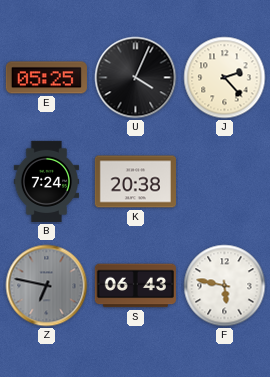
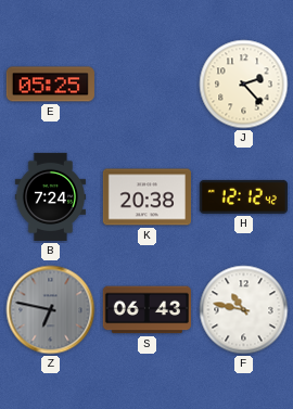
U: 4:04 -> none (136, 78)
H: none -> 12:12 (243, 196)
F: 5:47 -> 10:47 (244, 310)
